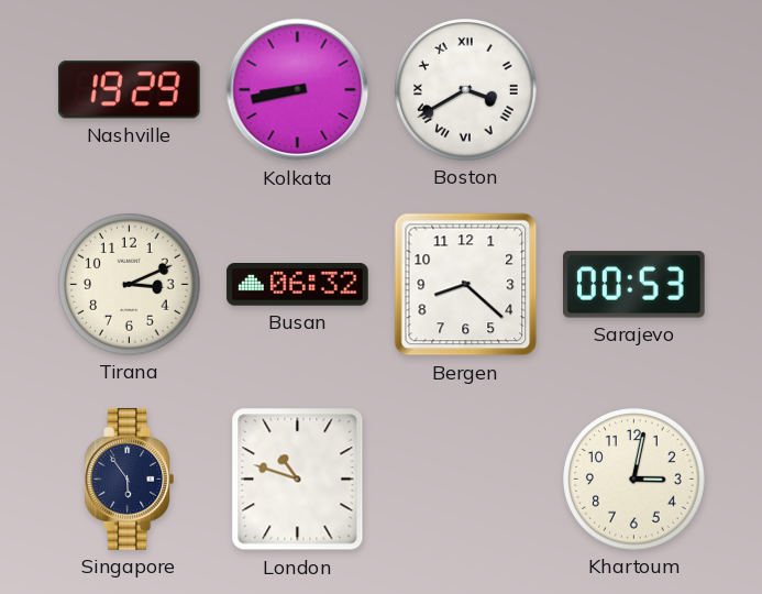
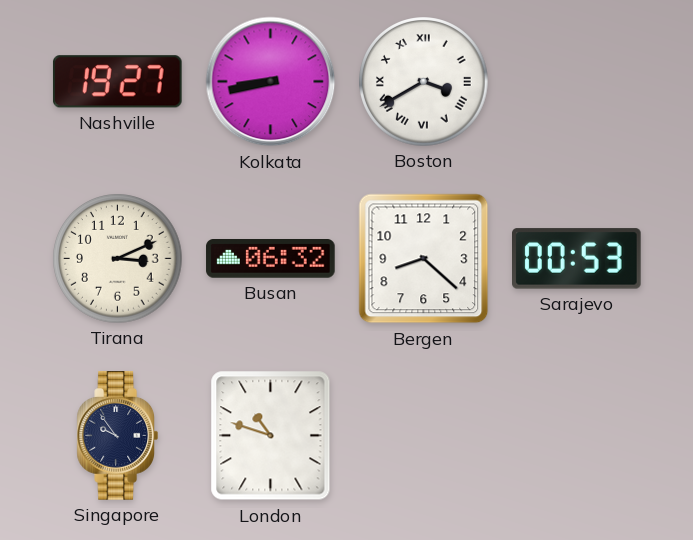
Nashville: 19:29 -> 19:27 (117, 82)
Singapore: 5:54 -> 9:54 (117, 436)
Khartoum: 3:02 -> none (634, 480)
